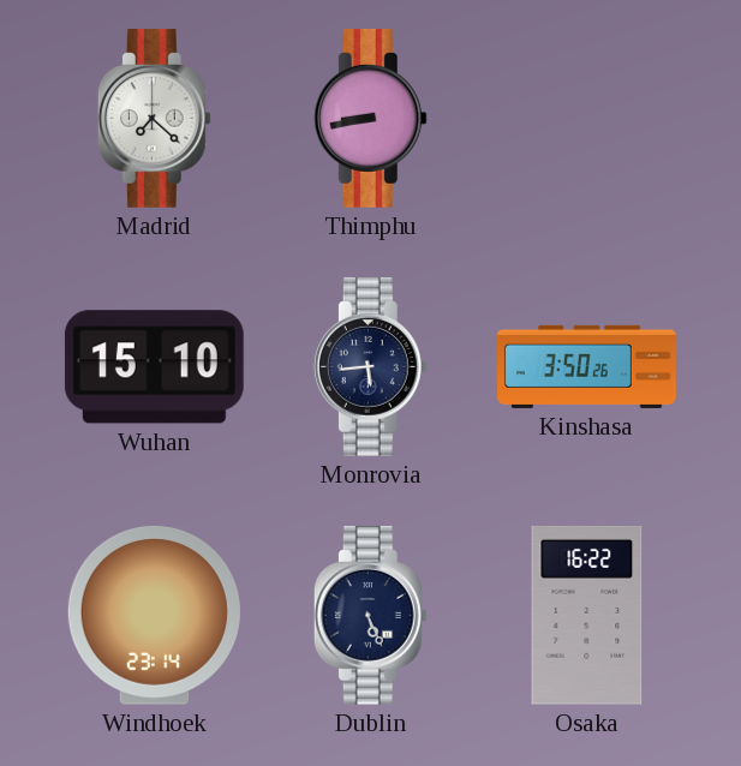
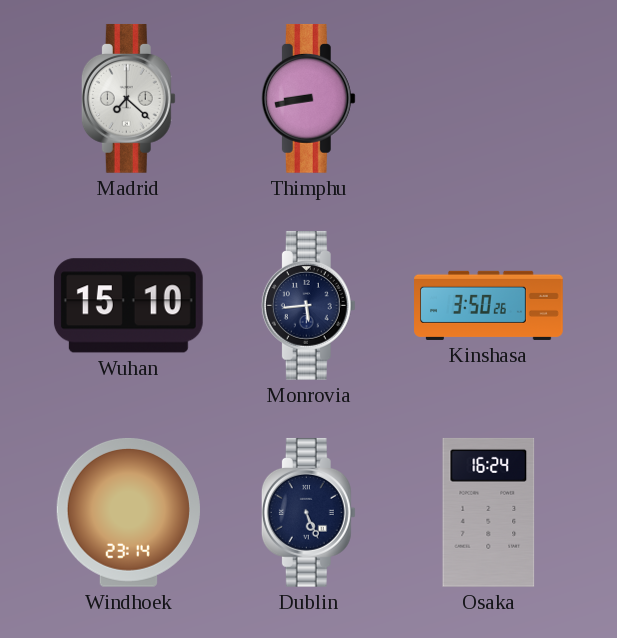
Osaka: 16:22 -> 16:24 (489, 512)
